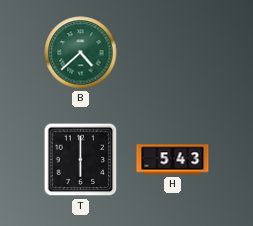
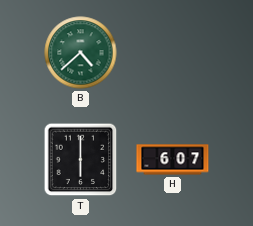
H: 5:43 -> 6:07 (173, 160)
